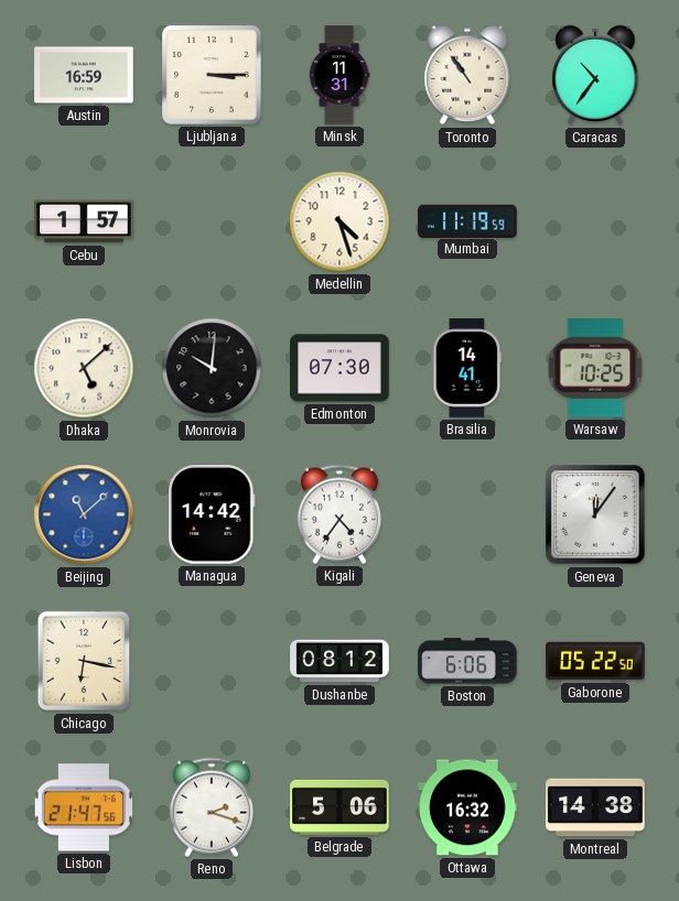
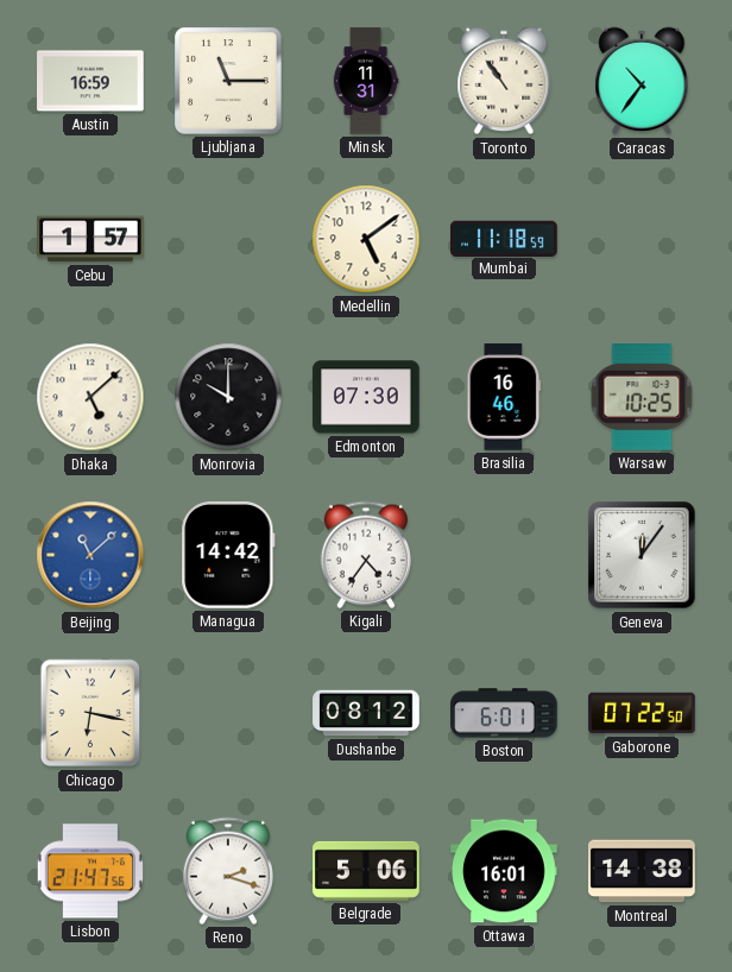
Ljubljana: 3:15 -> 11:15 (228, 81)
Medellin: 4:27 -> 5:09 (366, 239)
Mumbai: 11:19 -> 11:18 (505, 238)
Monrovia: 10:01 -> 10:00 (228, 397)
Brasilia: 14:41 -> 16:46 (504, 397)
Boston: 6:06 -> 6:01 (504, 713)
Gaborone: 05:22 -> 07:22 (642, 713)
Ottawa: 16:32 -> 16:01 (504, 871)
